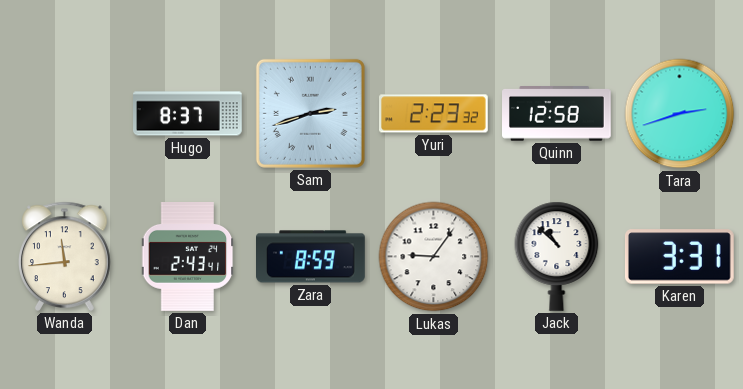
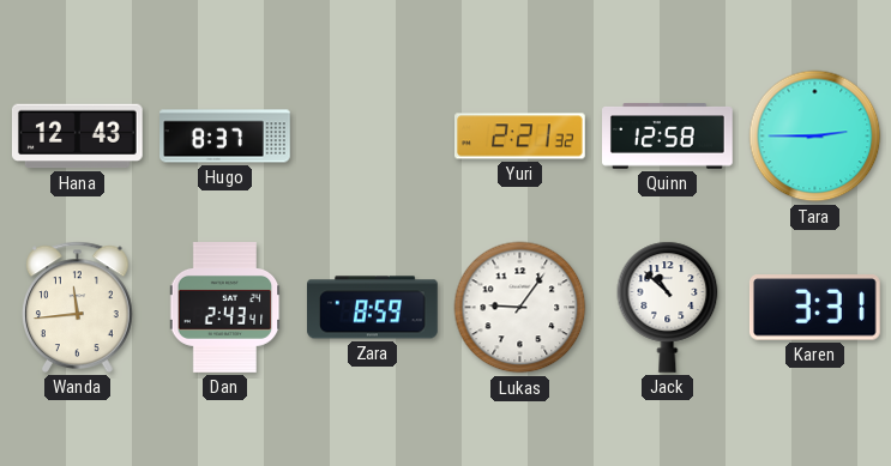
Hana: none -> 12:43 (77, 137)
Sam: 2:42 -> none (310, 113)
Yuri: 2:23 -> 2:21 (520, 137)
Tara: 2:42 -> 2:45 (815, 137)
